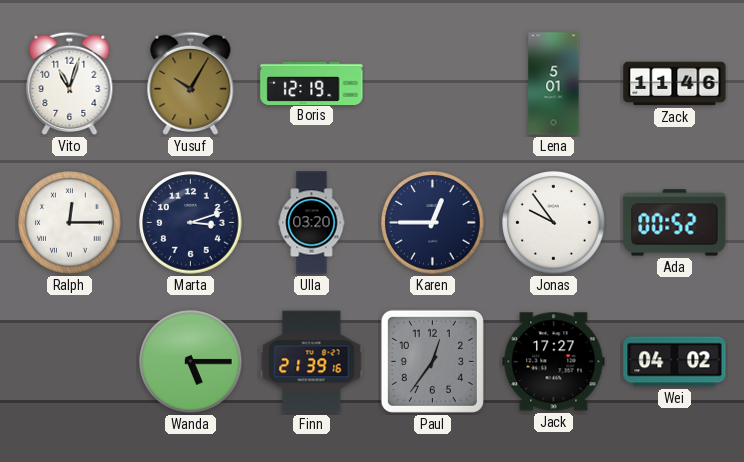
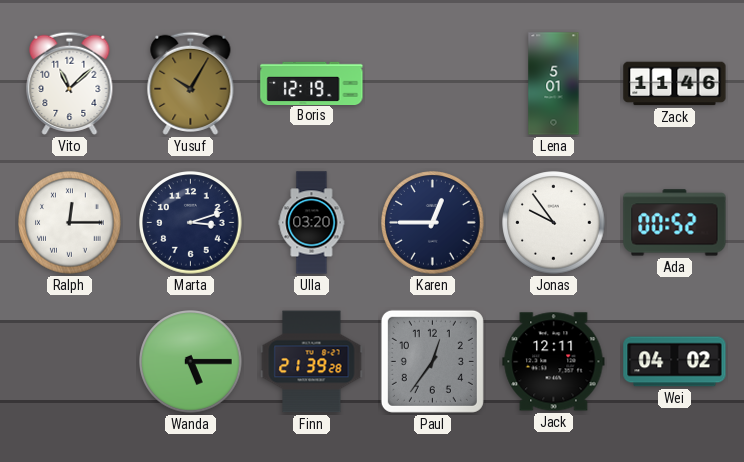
Vito: 11:03 -> 11:08 (70, 83)
Finn: 21:39:16 -> 21:39:28 (312, 362)
Jack: 17:27 -> 12:11 (554, 362)
